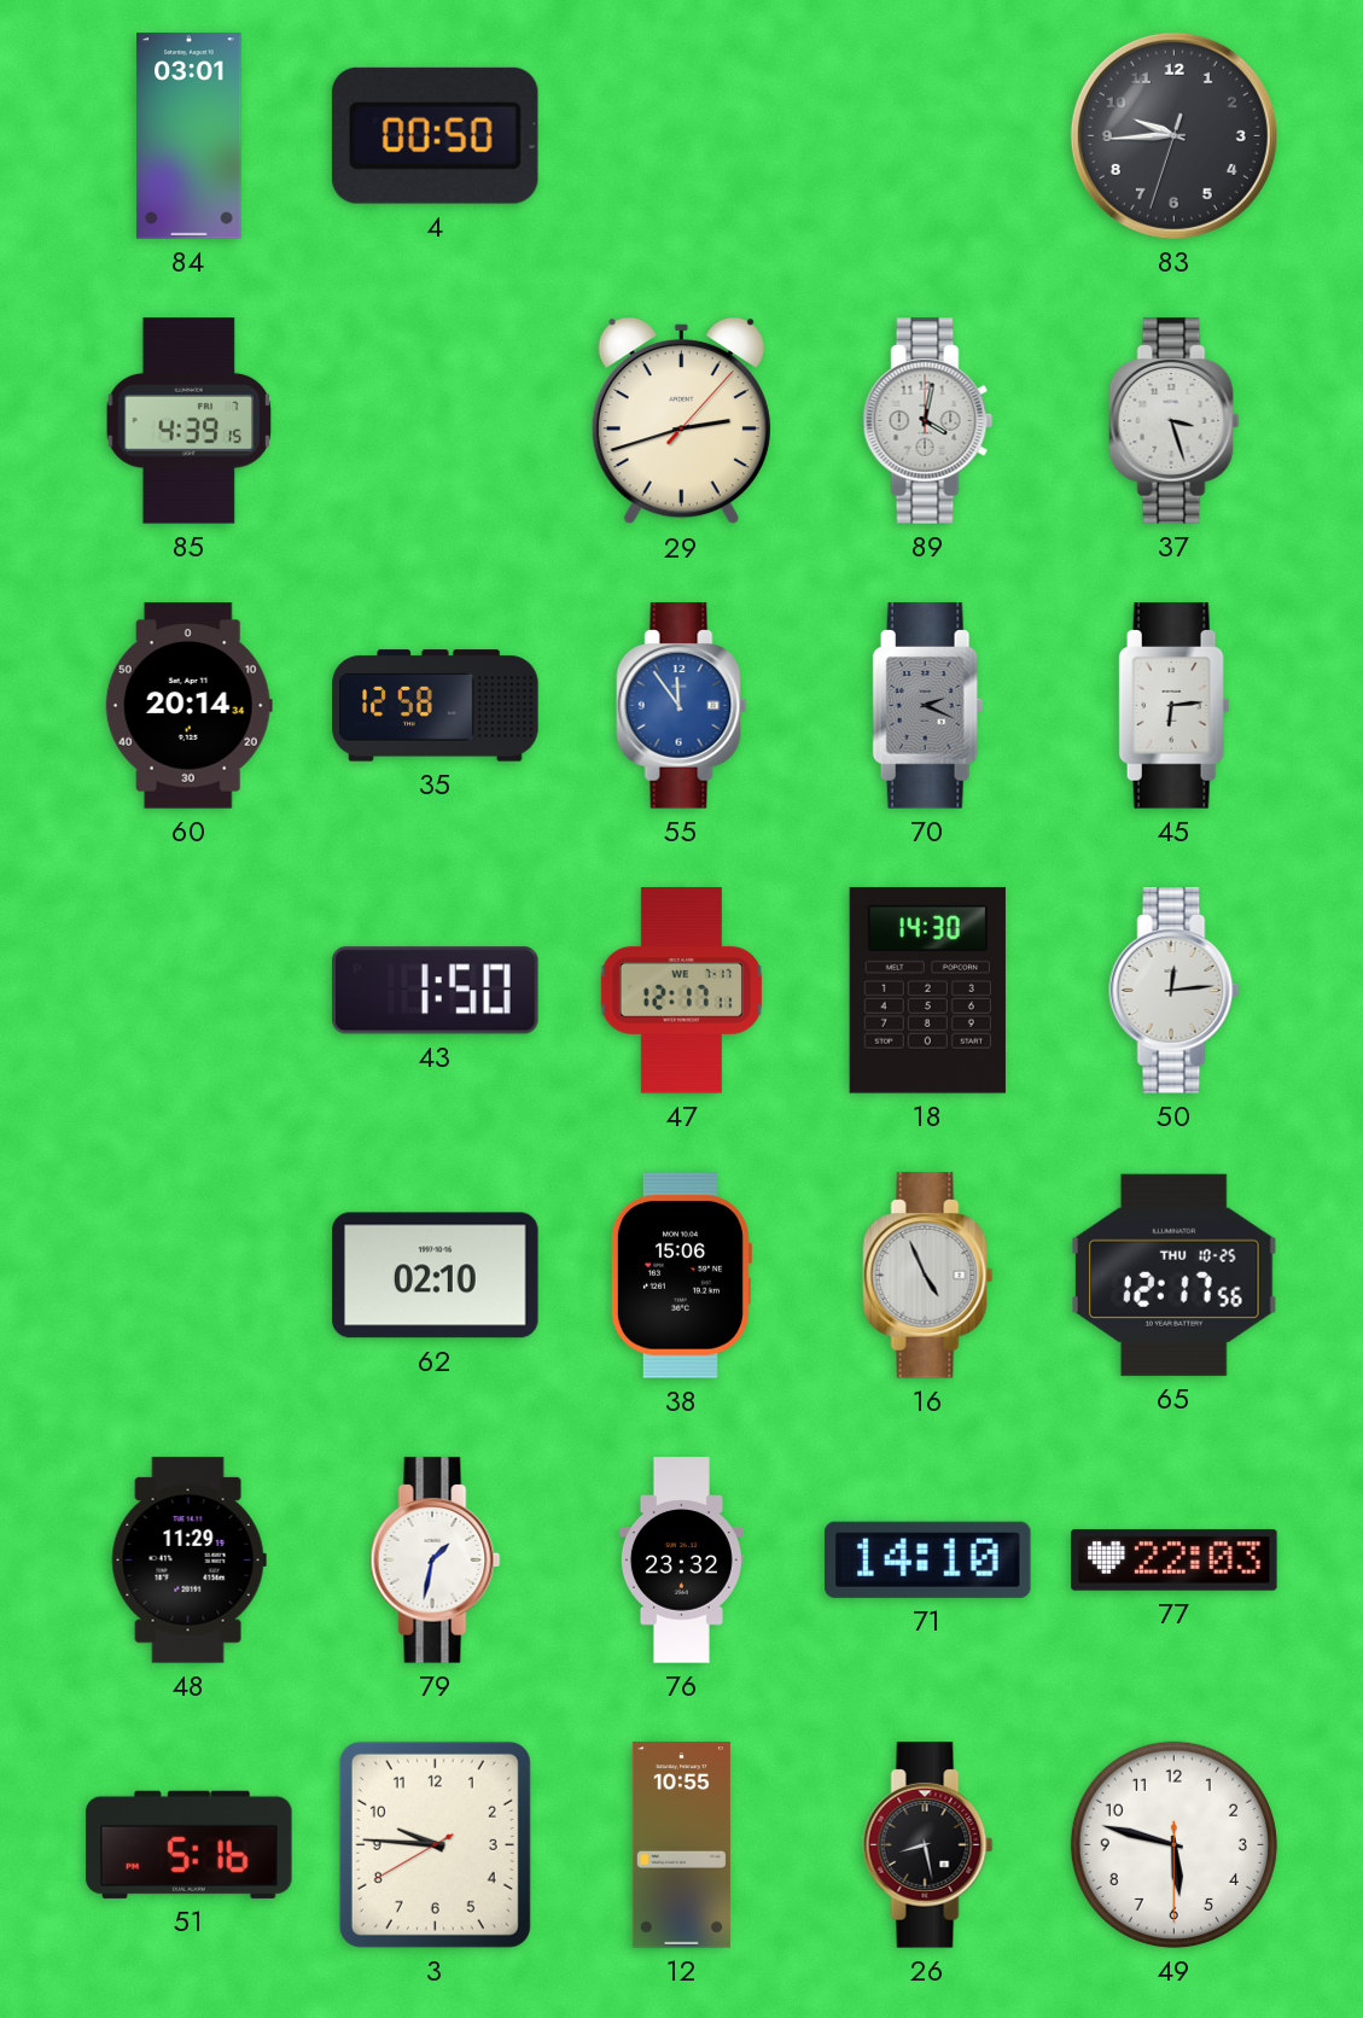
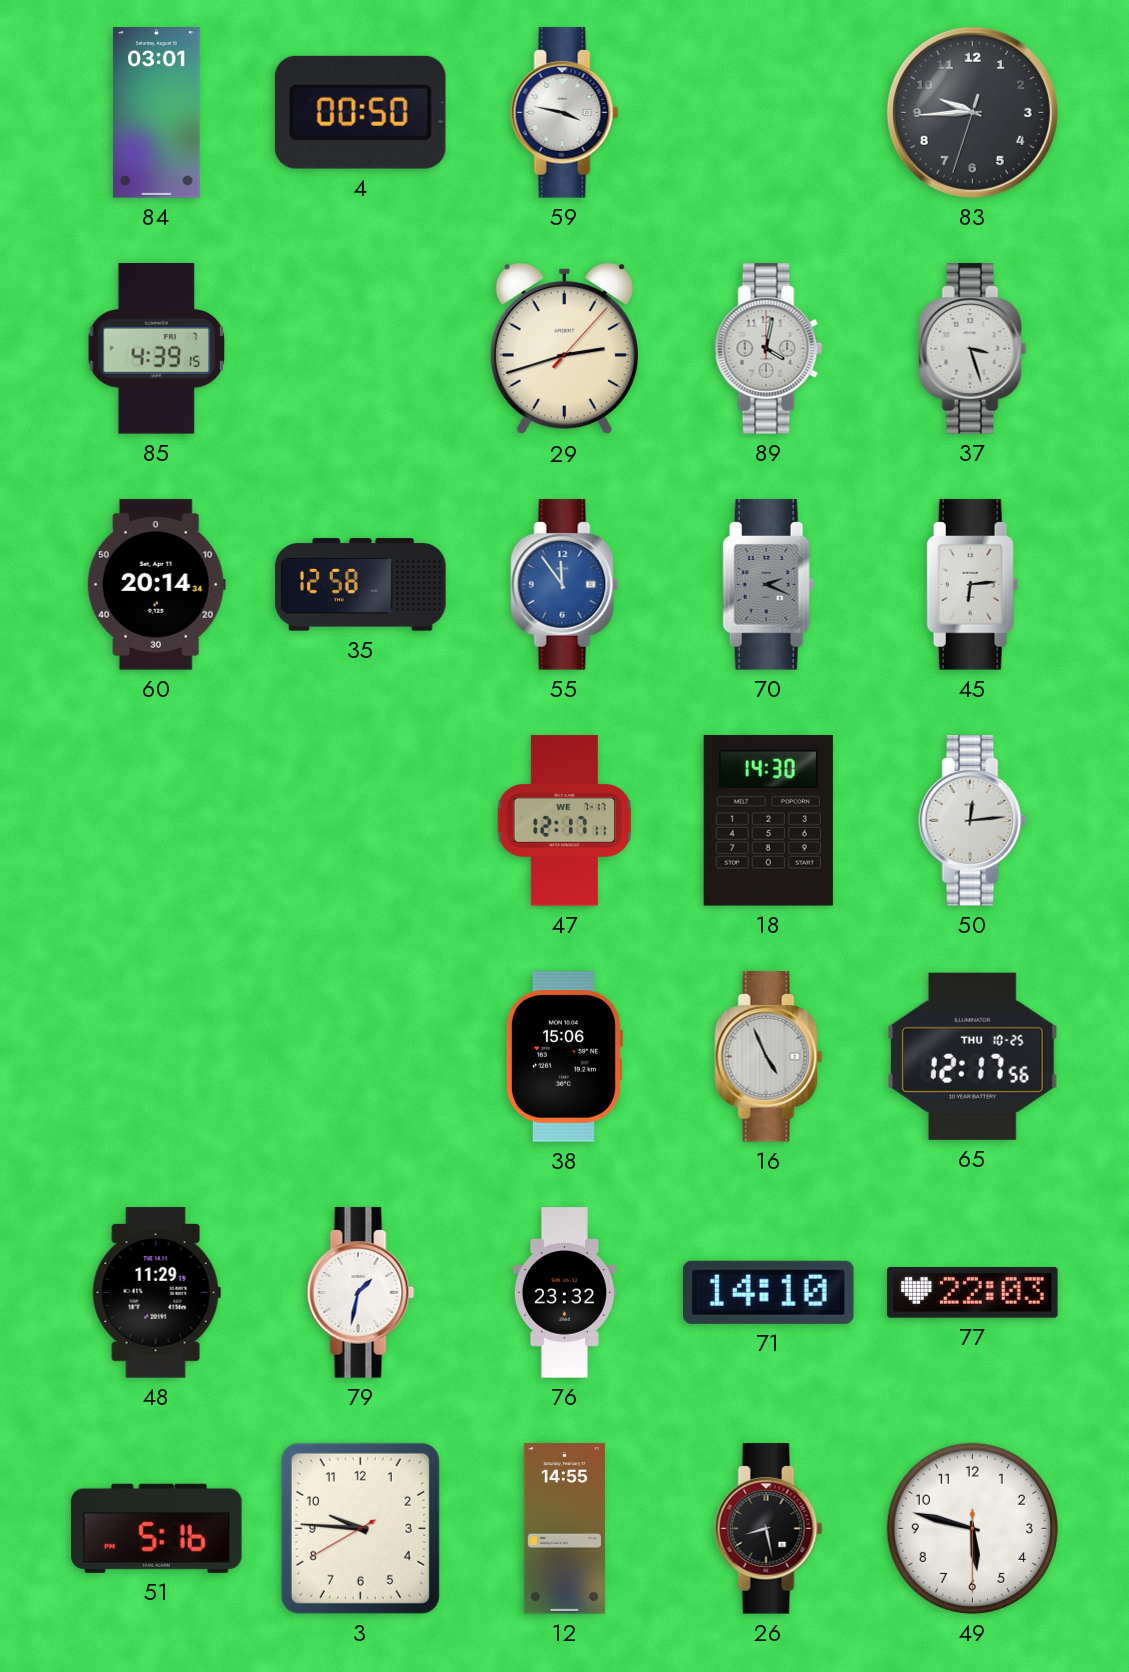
59: none -> 3:47 (565, 113)
43: 1:50 -> none (436, 991)
62: 02:10 -> none (436, 1276)
12: 10:55 -> 14:55 (564, 1529)
